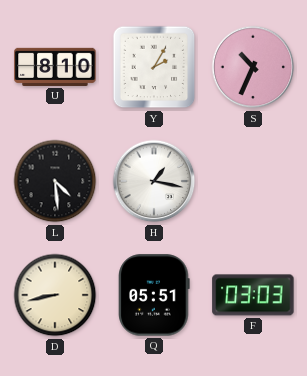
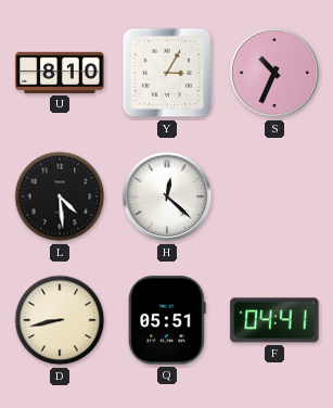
Y: 2:05 -> 3:05 (167, 73)
H: 1:17 -> 12:22 (167, 196)
F: 03:03 -> 04:41 (274, 320)
